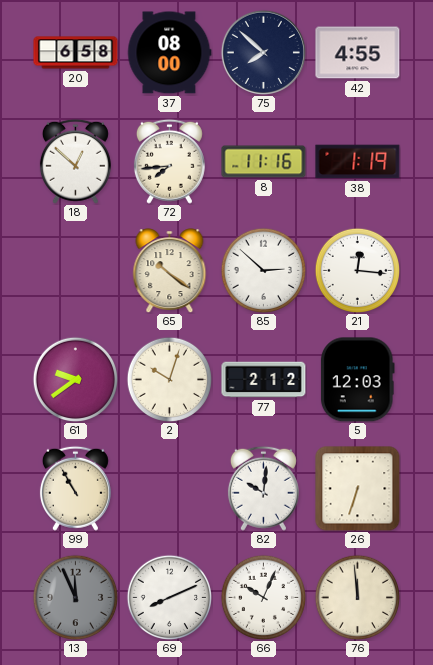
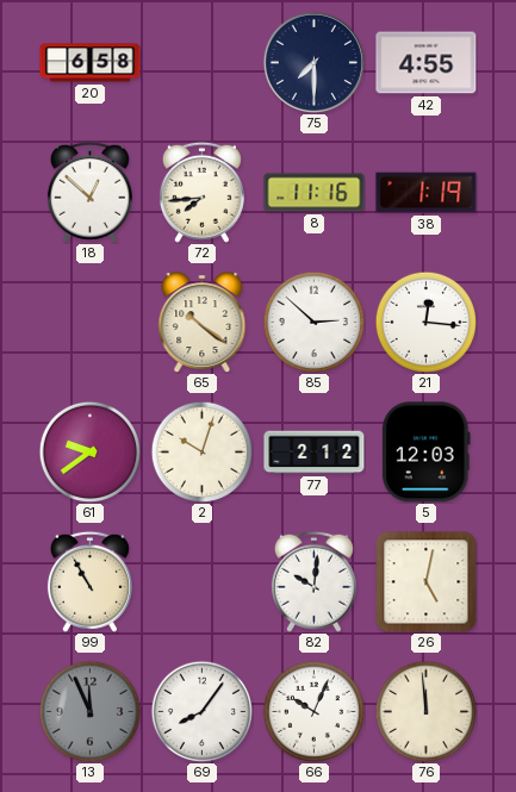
37: 08:00 -> none (169, 53)
75: 7:52 -> 7:30 (313, 62)
26: 6:33 -> 5:02 (427, 582)
69: 8:11 -> 8:06 (201, 711)
